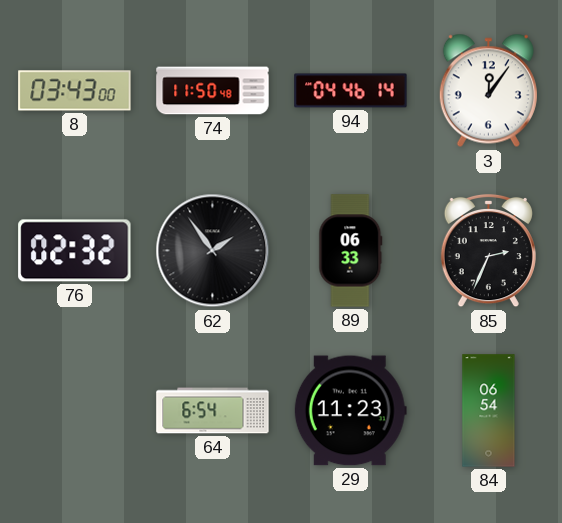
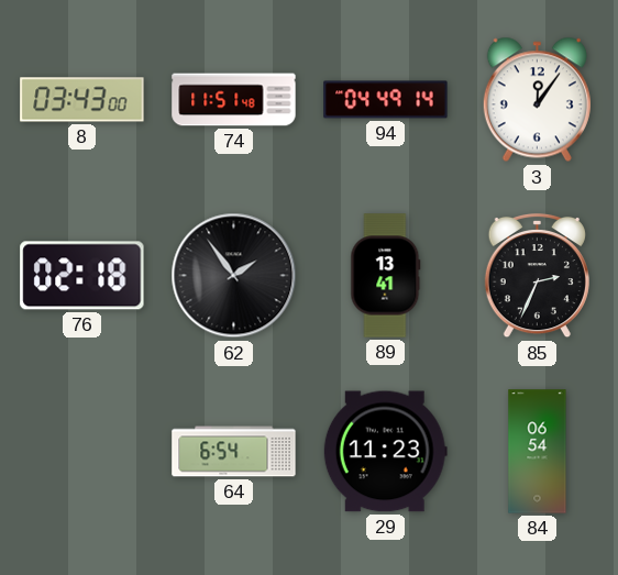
74: 11:50 -> 11:51 (234, 100)
94: 04:46 -> 04:49 (386, 100)
76: 02:32 -> 02:18 (82, 276)
89: 06:33 -> 13:41 (386, 276)
